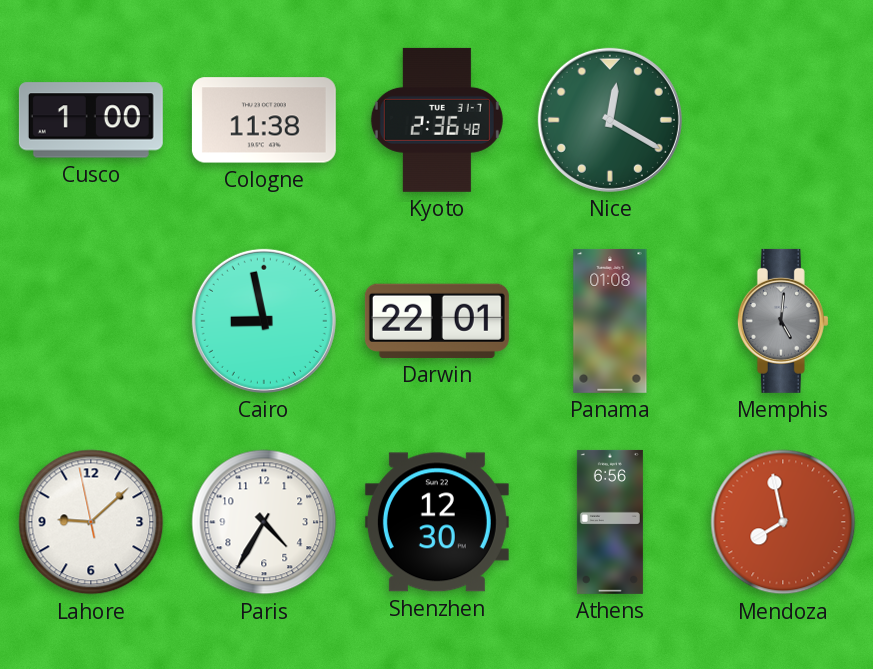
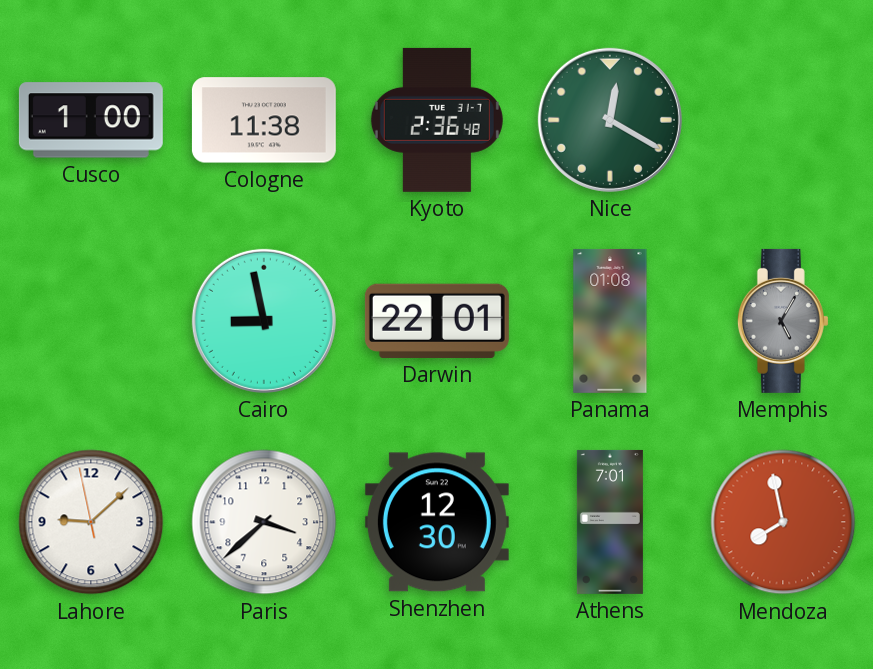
Memphis: 5:01 -> 5:05 (783, 321)
Paris: 4:35 -> 3:38 (264, 522)
Athens: 6:56 -> 7:01 (610, 522)
